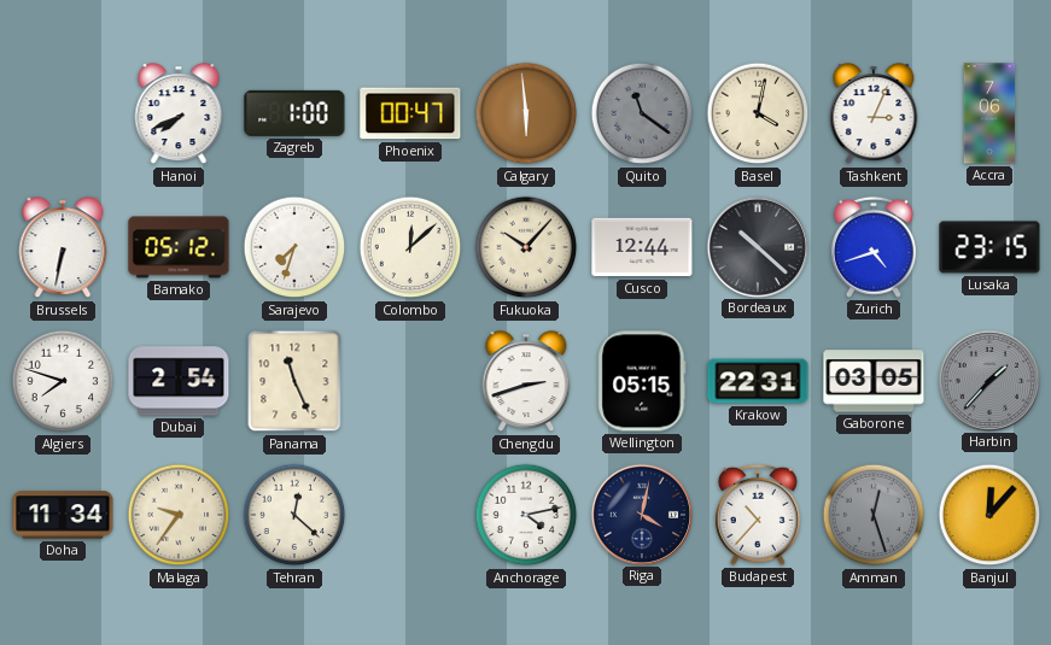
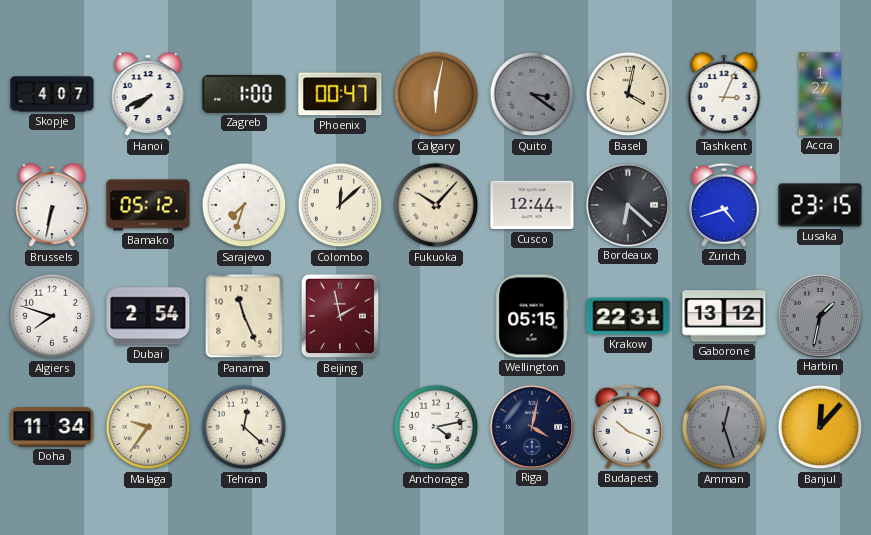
Skopje: none -> 4:07 (52, 94)
Calgary: 5:59 -> 6:02 (436, 94)
Quito: 11:21 -> 3:21 (532, 94)
Accra: 7:06 -> 1:27 (820, 94)
Bordeaux: 10:22 -> 6:22 (627, 204)
Beijing: none -> 1:58 (340, 316)
Chengdu: 2:42 -> none (526, 382)
Gaborone: 03:05 -> 13:12 (724, 316)
Harbin: 1:37 -> 1:32 (819, 315)
Budapest: 10:37 -> 10:19 (628, 427)
